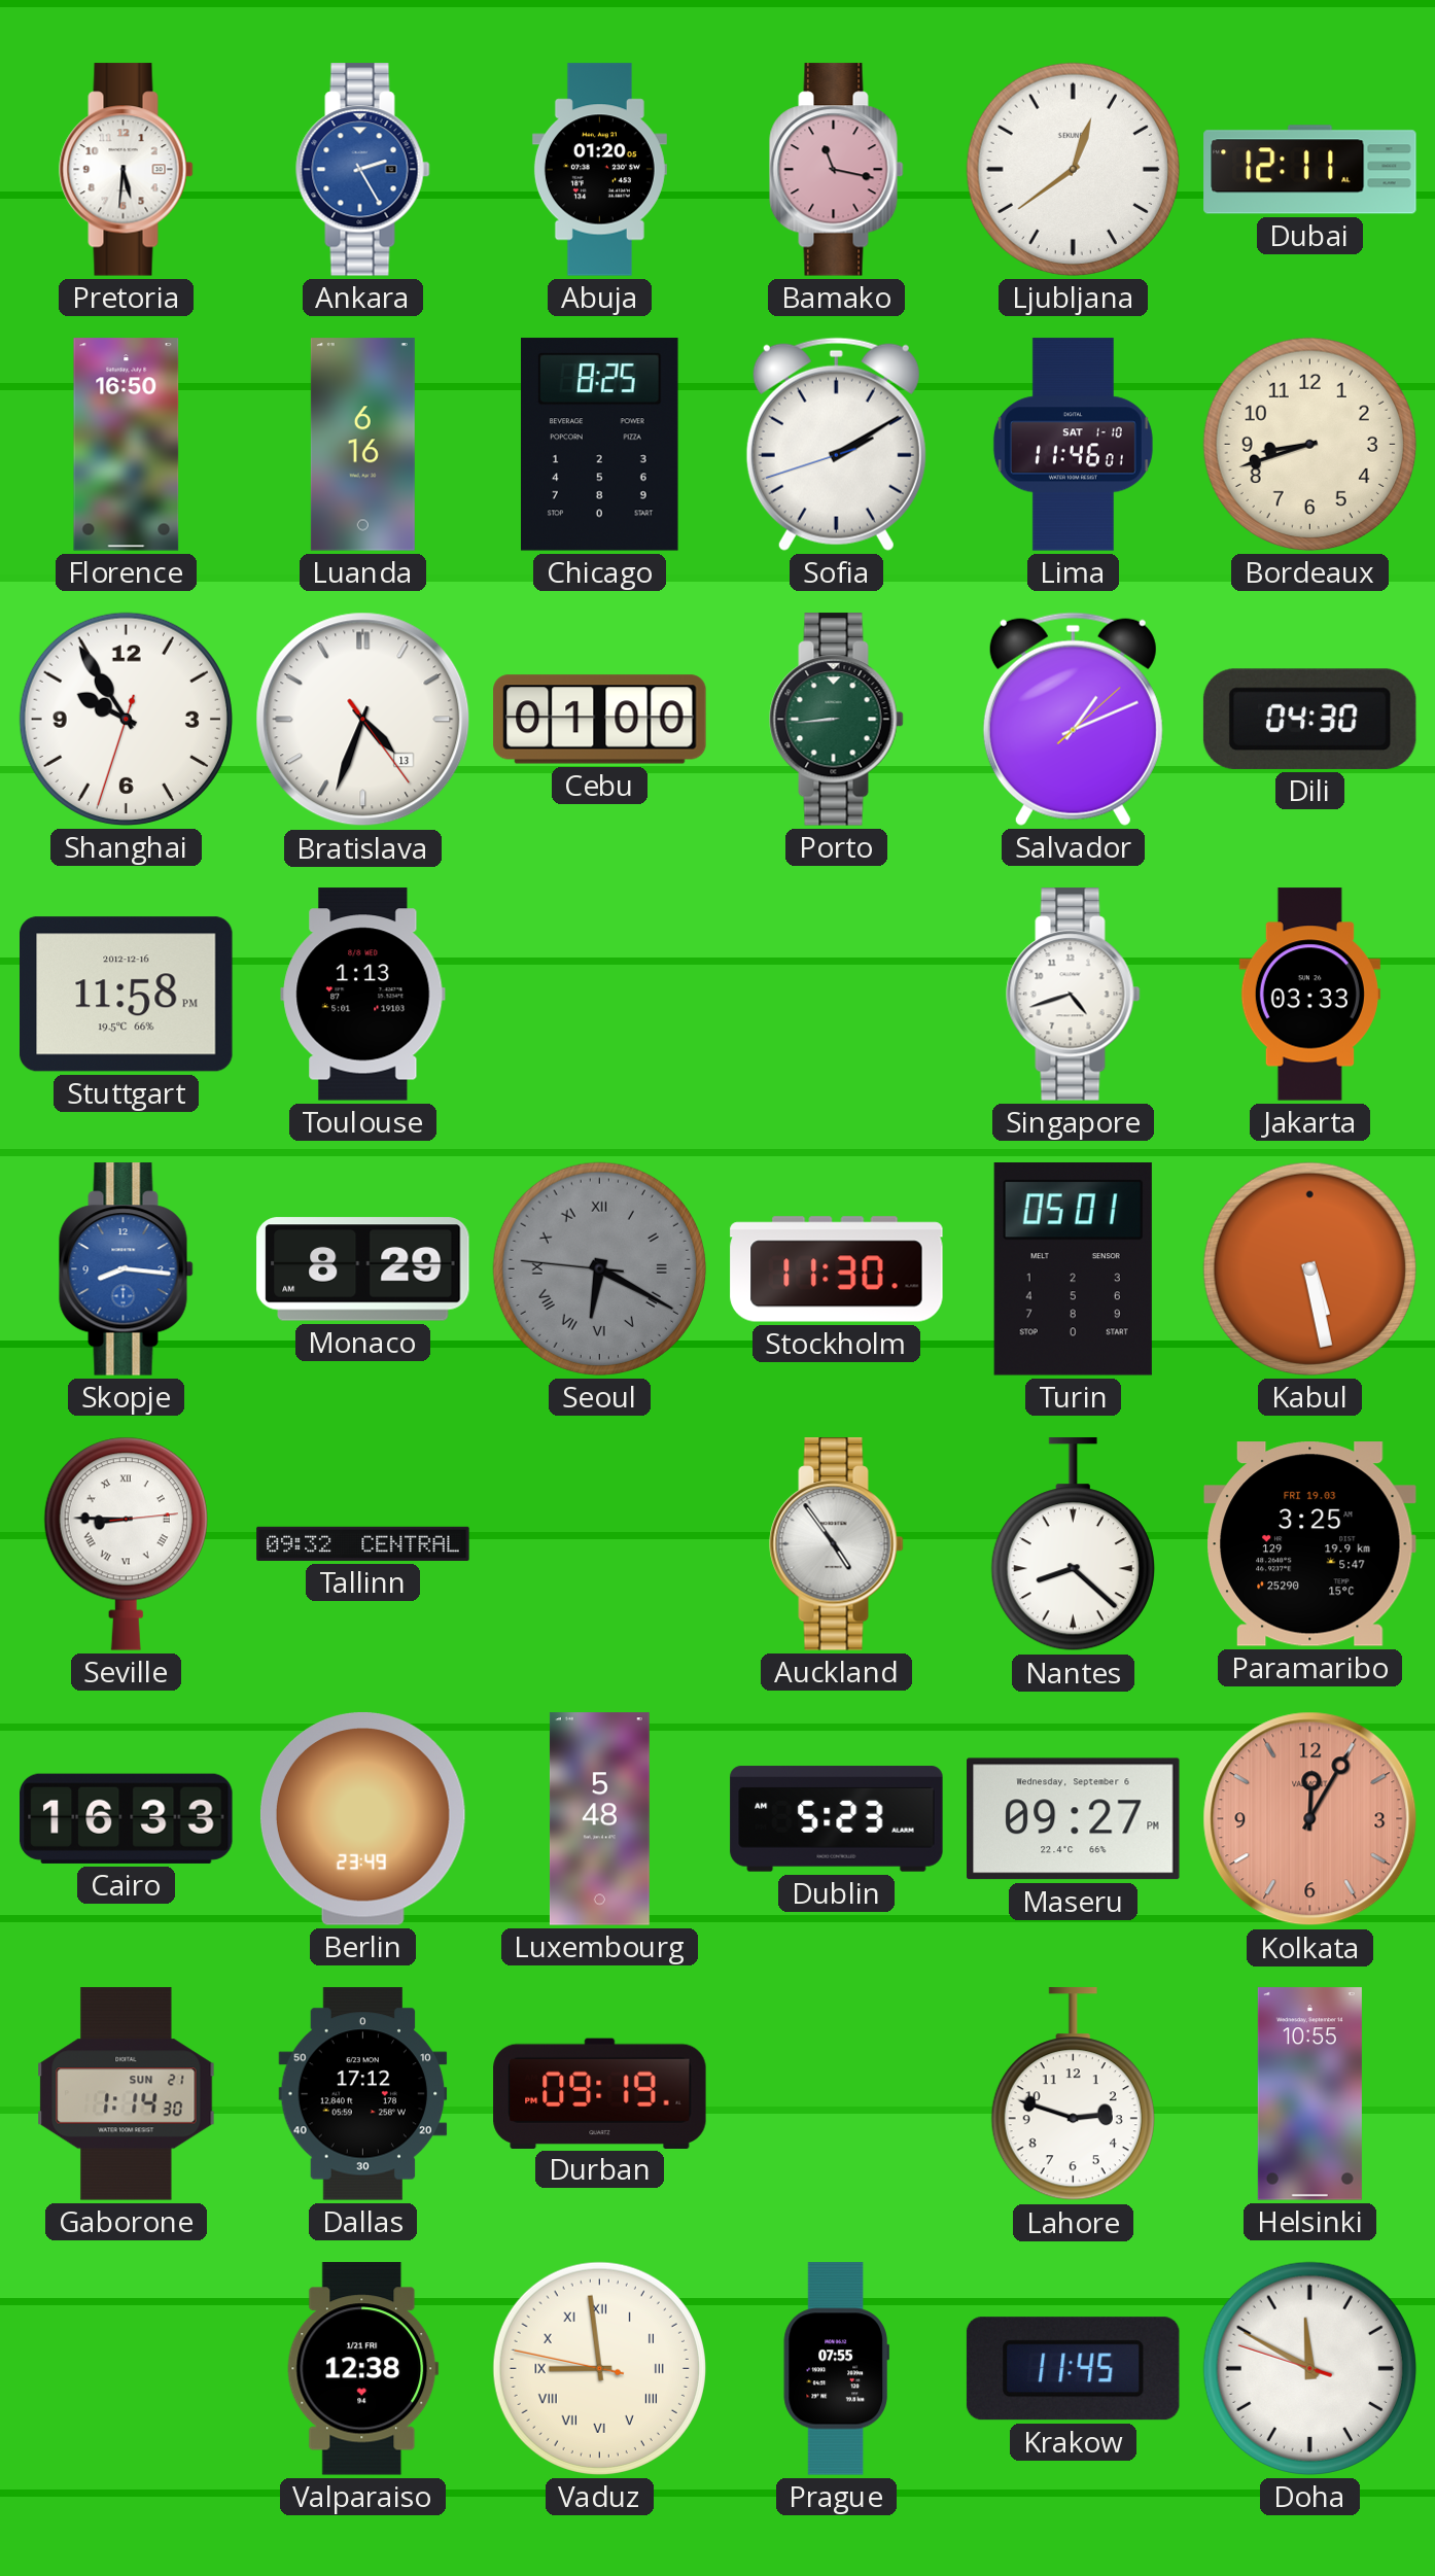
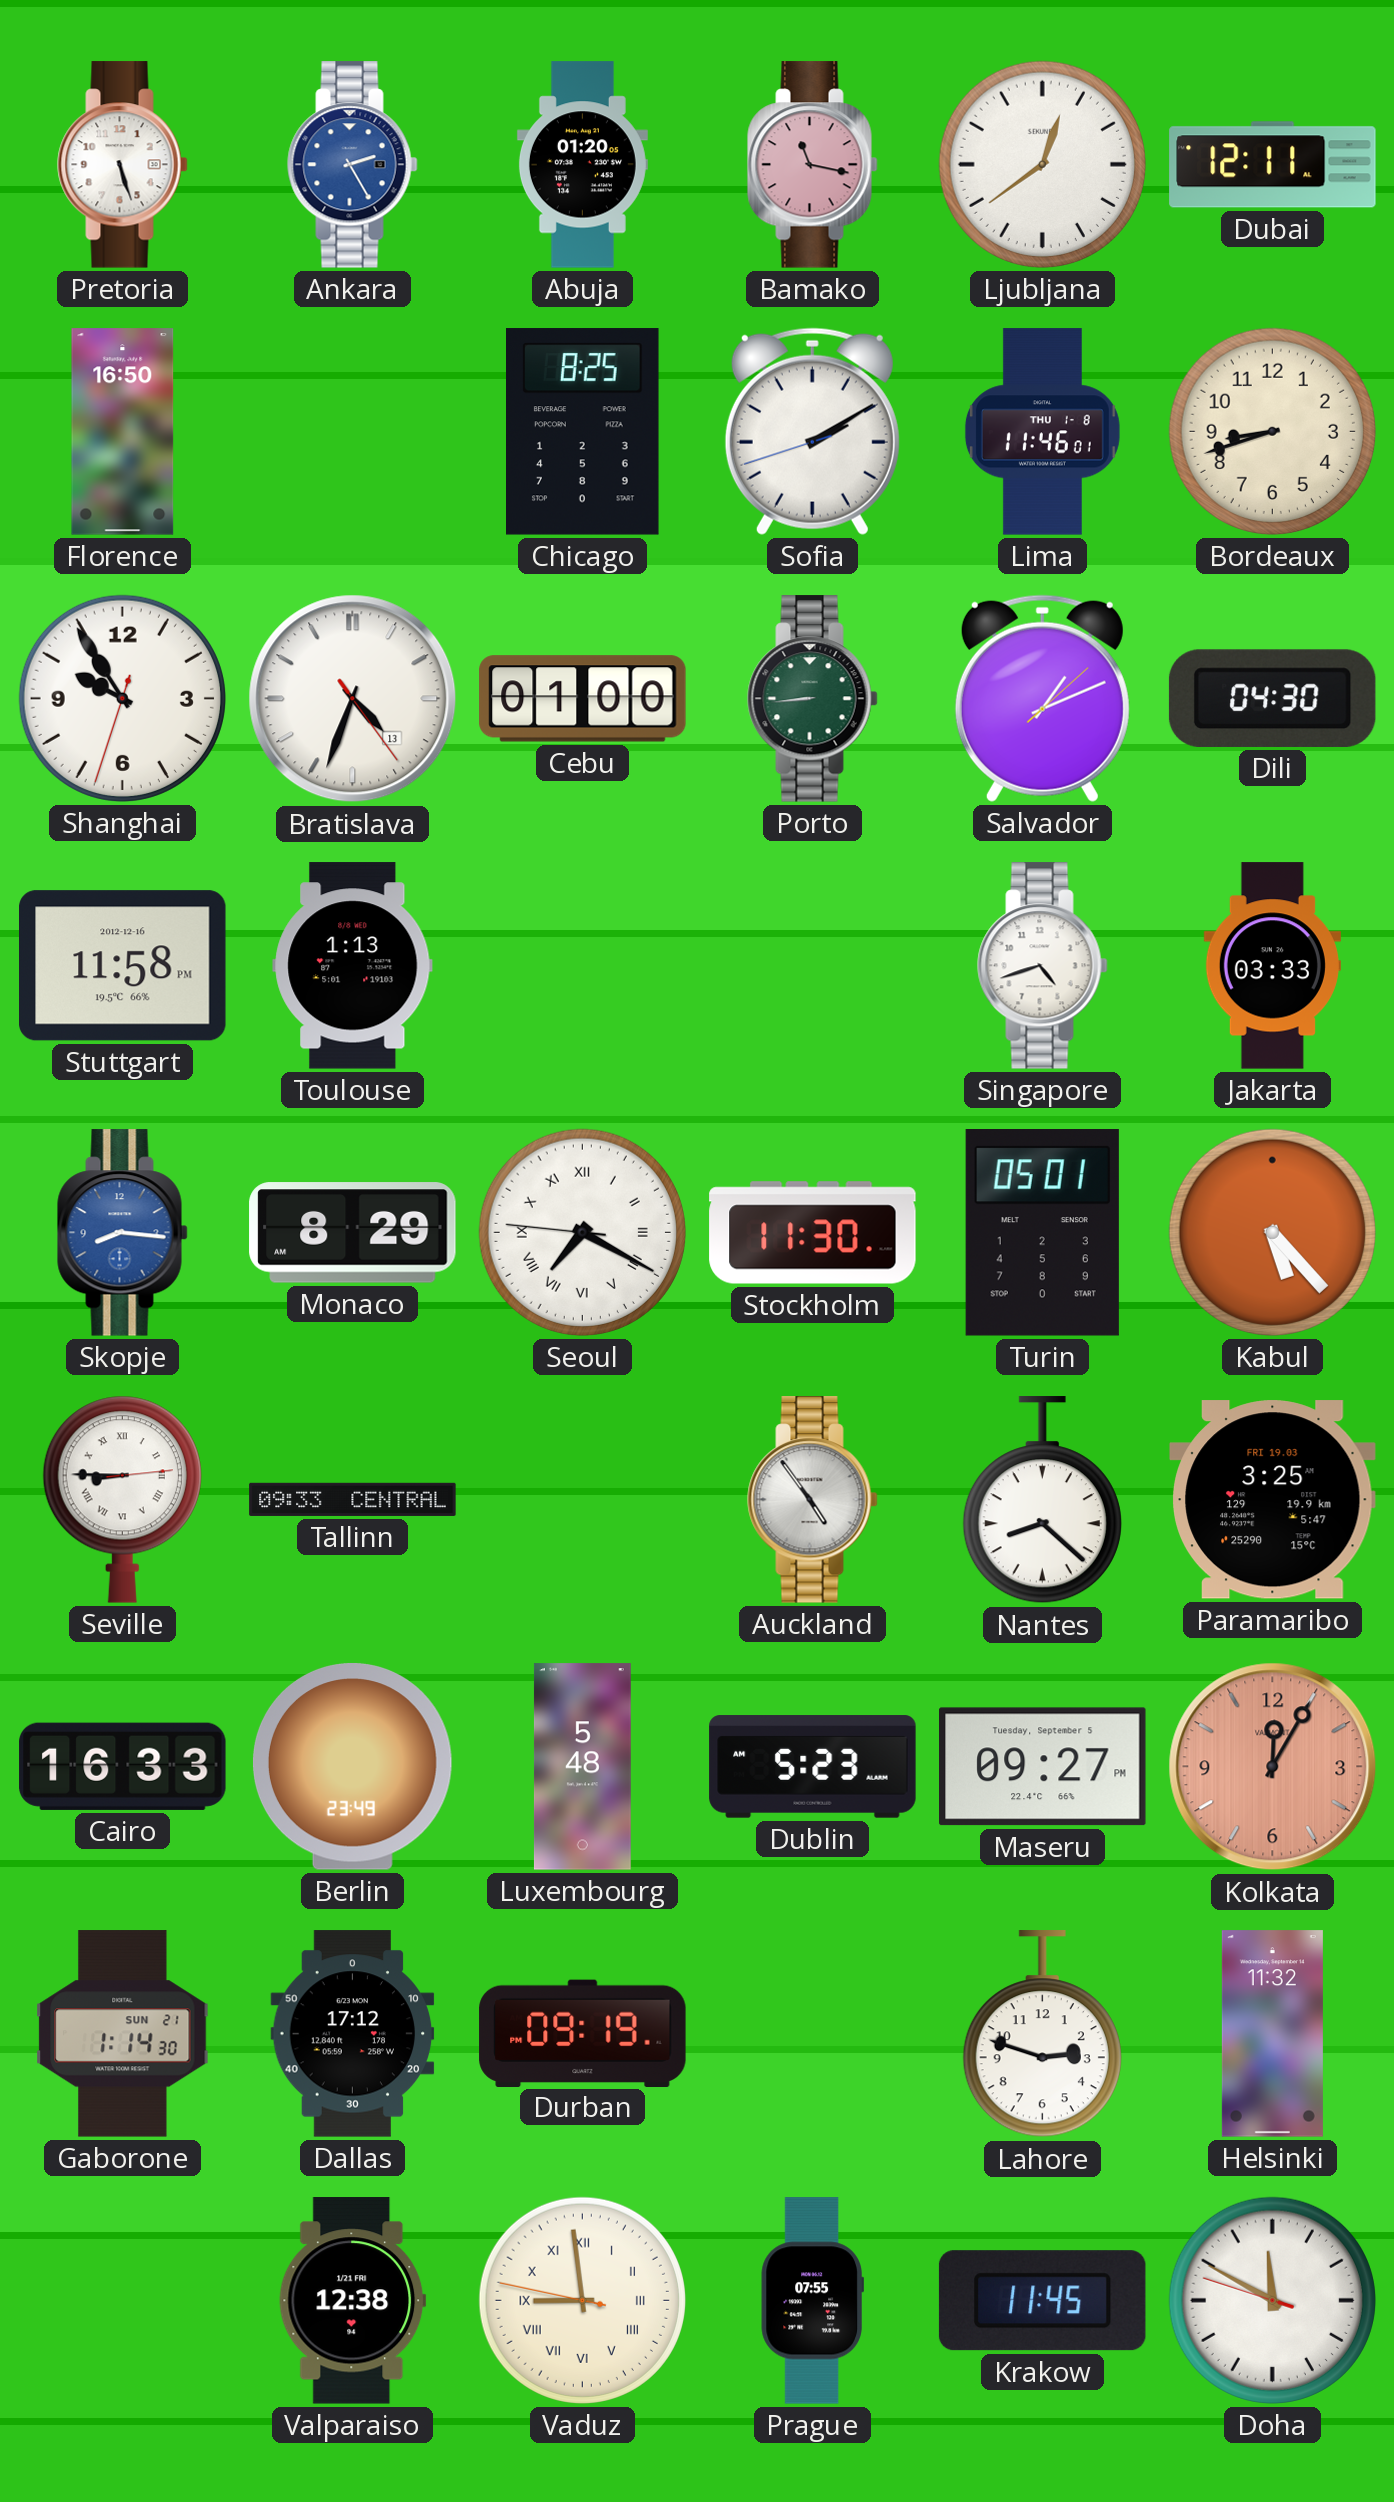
Pretoria: 5:31 -> 5:27 (123, 165)
Luanda: 6:16 -> none (362, 445)
Lima date: SAT 1-10 -> THU 1-8 (1042, 432)
Seoul: 6:19 -> 7:19 (582, 1232)
Seoul dial: grey -> white (582, 1232)
Kabul: 5:28 -> 5:23 (1272, 1232)
Tallinn: 09:32 -> 09:33 (353, 1499)
Maseru date: Wednesday, September 6 -> Tuesday, September 5 (1043, 1767)
Helsinki: 10:55 -> 11:32 (1272, 2034)
